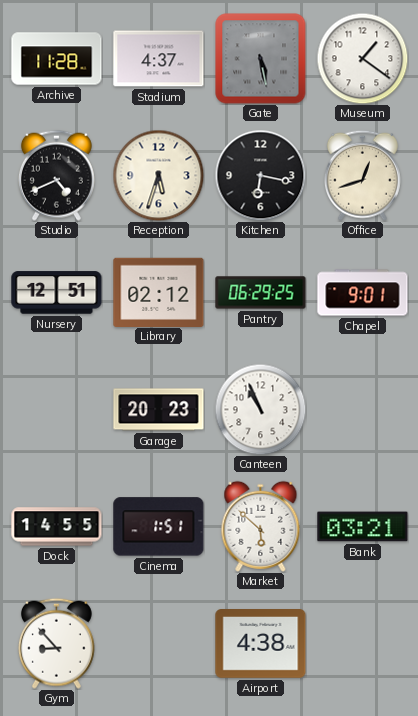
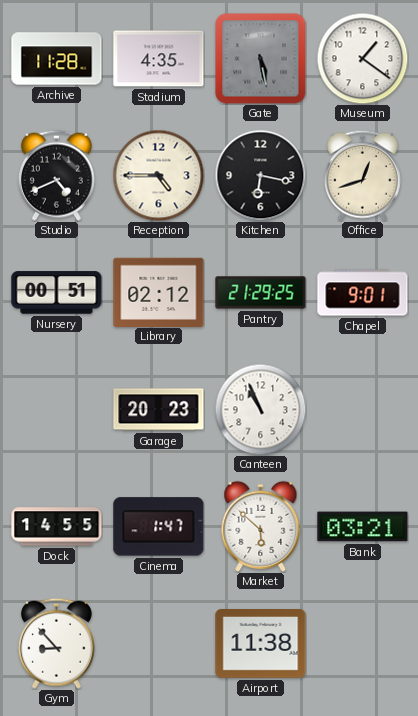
Stadium: 4:37 -> 4:35 (159, 59)
Reception: 5:33 -> 4:45 (158, 175)
Nursery: 12:51 -> 00:51 (57, 293)
Pantry: 06:29 -> 21:29 (261, 293)
Cinema: 1:51 -> 1:47 (159, 527)
Airport: 4:38 -> 11:38 (261, 644)
